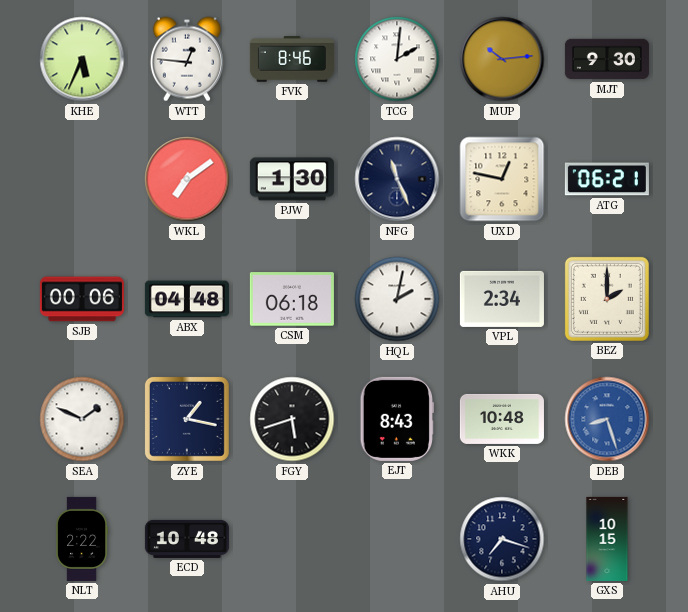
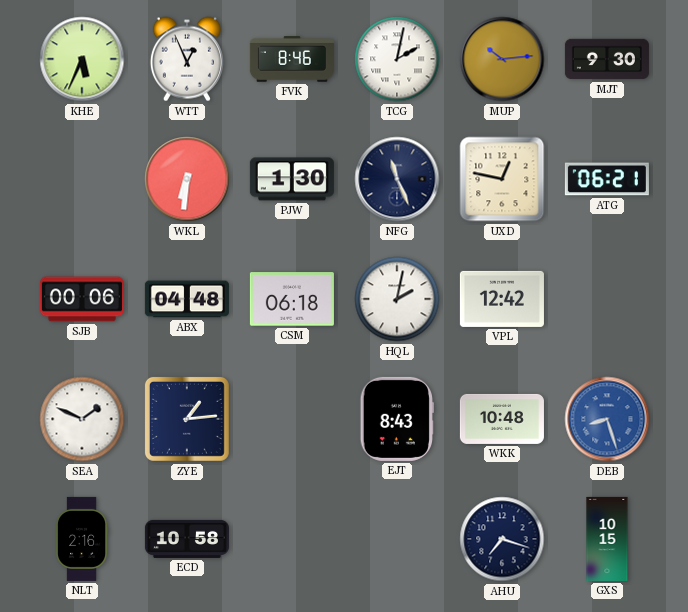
WTT: 12:46 -> 12:56 (187, 59)
TCG: 2:01 -> 2:02 (397, 59)
WKL: 7:09 -> 6:31 (187, 179)
VPL: 2:34 -> 12:42 (502, 299)
BEZ: 2:00 -> none (607, 299)
ZYE: 1:17 -> 1:14 (187, 419)
FGY: 5:42 -> none (292, 419)
NLT: 2:22 -> 2:16 (83, 539)
ECD: 10:48 -> 10:58 (187, 539)
